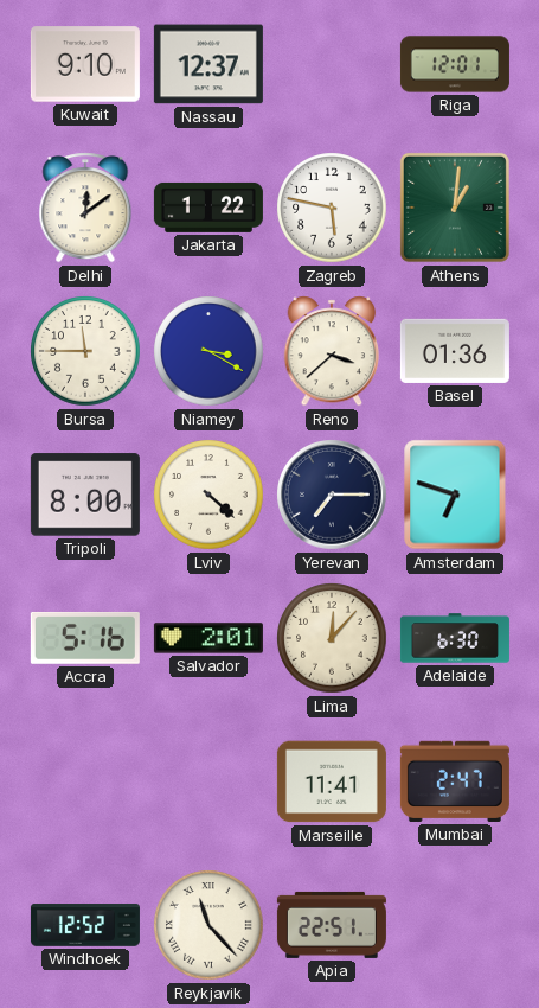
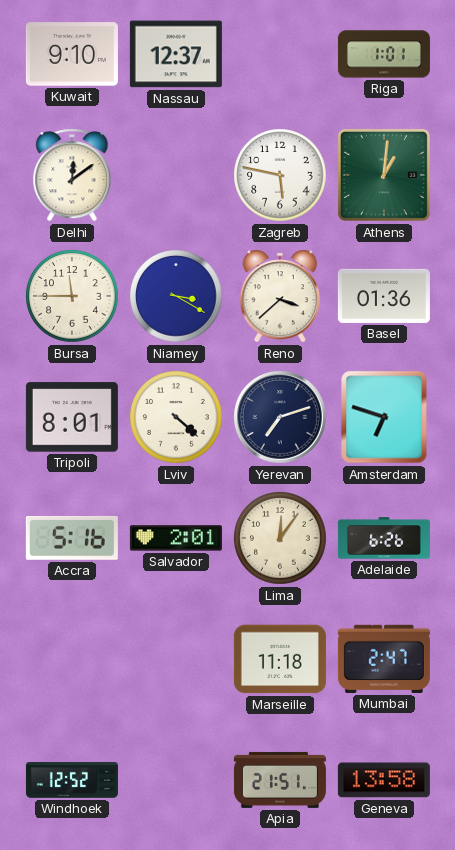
Riga: 12:01 -> 1:01 (384, 54)
Jakarta: 1:22 -> none (208, 208)
Tripoli: 8:00 -> 8:01 (72, 417)
Yerevan: 7:15 -> 7:12 (281, 418)
Lima: 12:07 -> 12:06 (280, 538)
Adelaide: 6:30 -> 6:26 (384, 538)
Marseille: 11:41 -> 11:18 (280, 659)
Reykjavik: 11:23 -> none (208, 925)
Apia: 22:51 -> 21:51 (280, 780)
Geneva: none -> 13:58 (384, 780)
